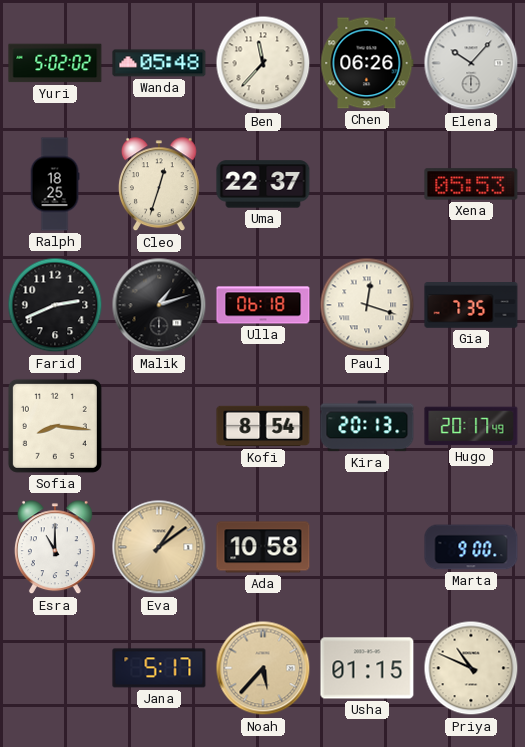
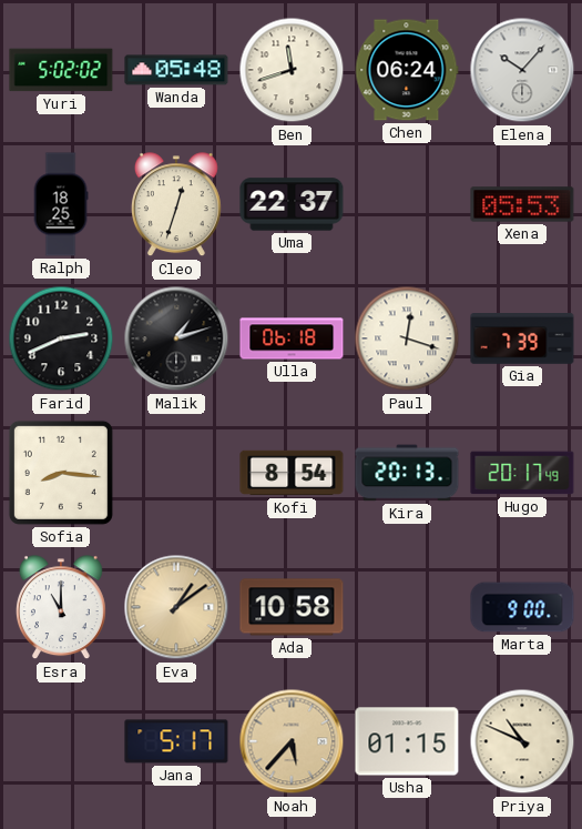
Ben: 11:37 -> 11:42 (292, 70)
Chen: 06:26 -> 06:24 (407, 70)
Gia: 7:35 -> 7:39 (522, 340)
